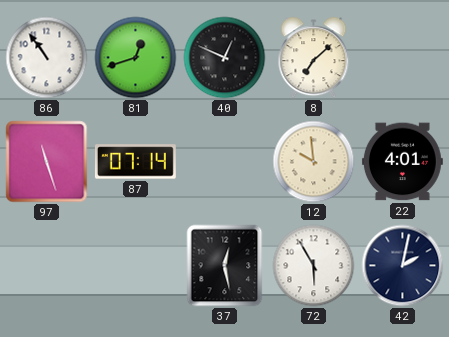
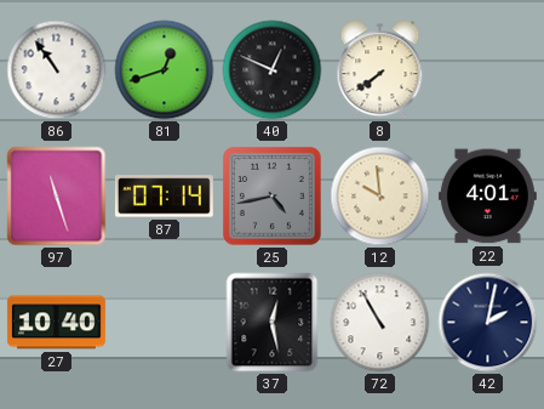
8: 7:08 -> 7:39 (380, 70)
25: none -> 4:43 (273, 197)
27: none -> 10:40 (56, 323)
72: 5:55 -> 10:55 (380, 323)
